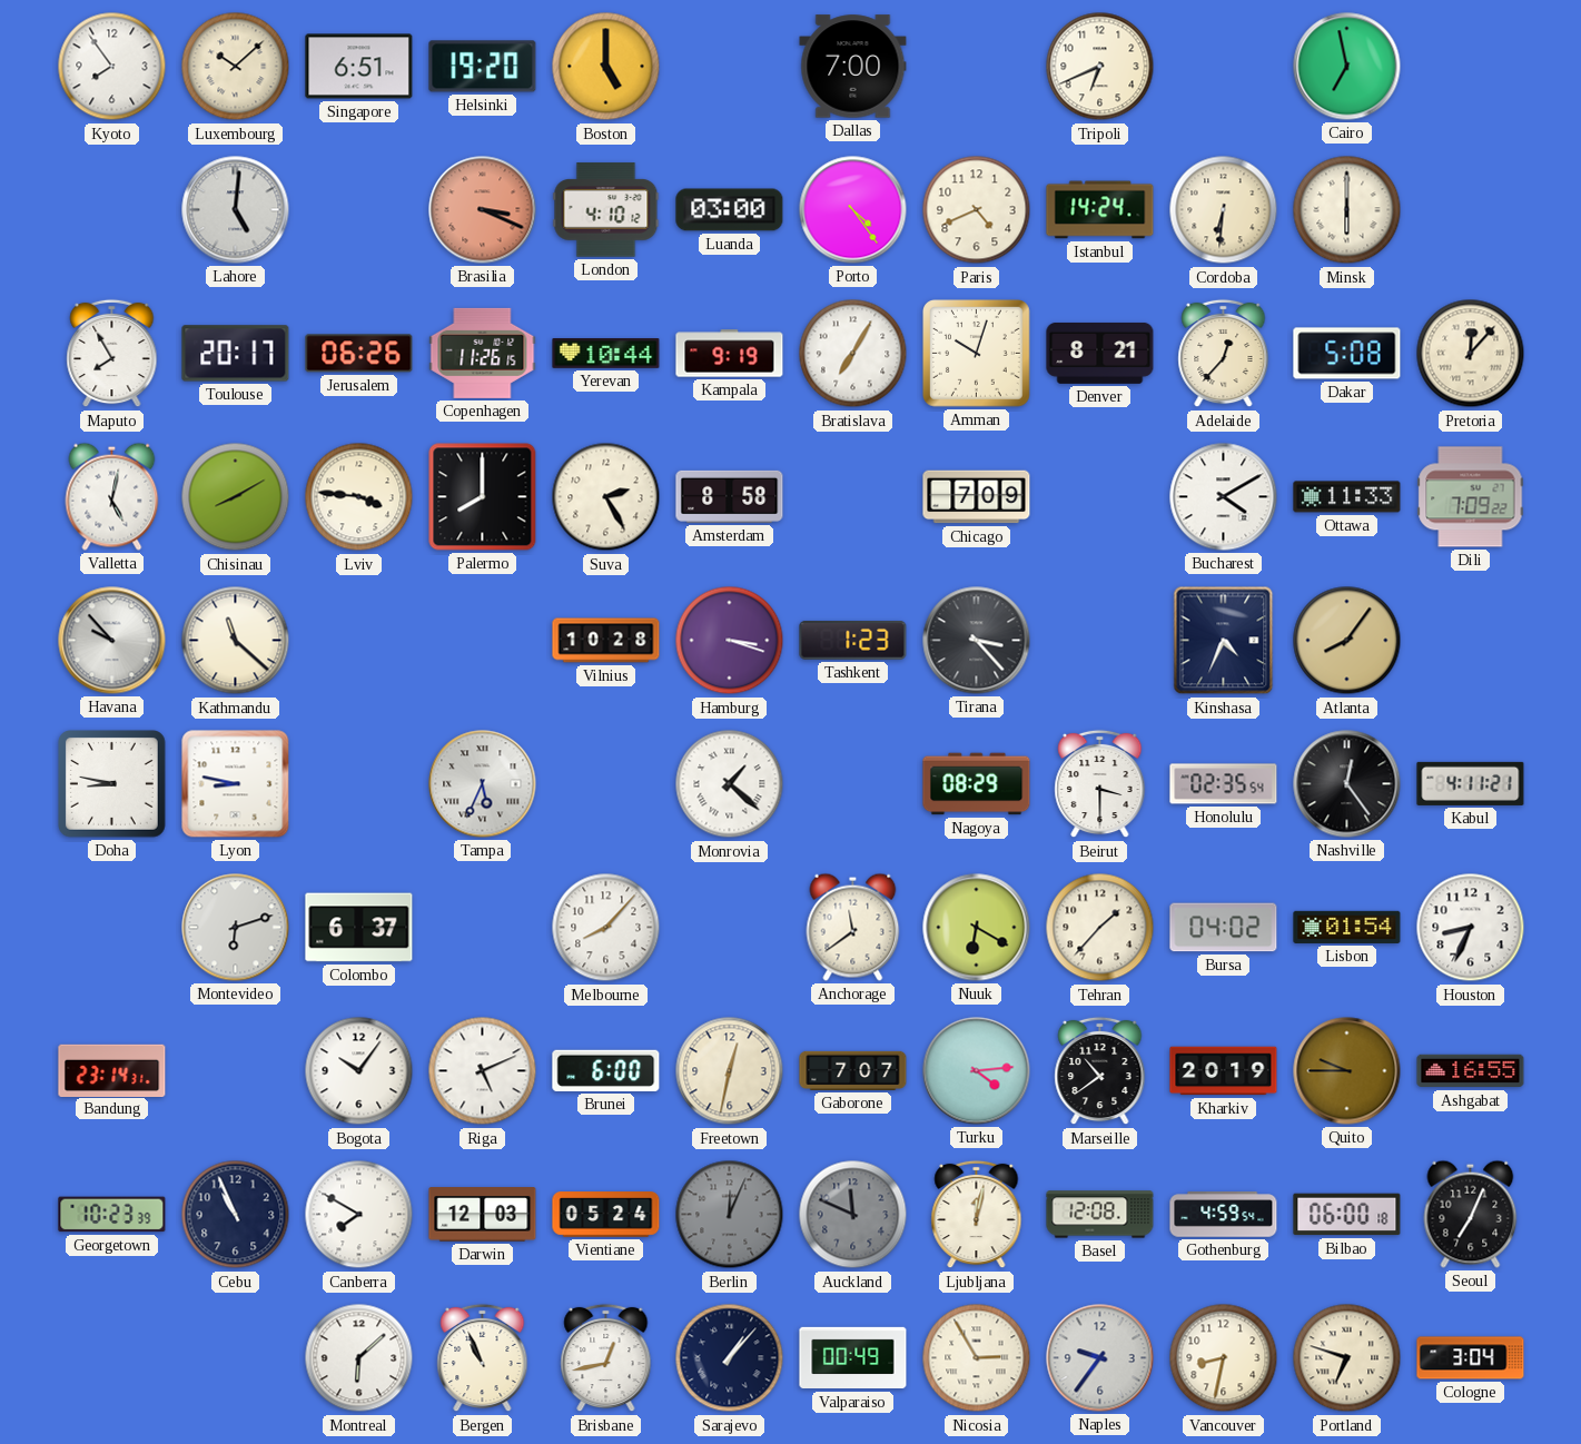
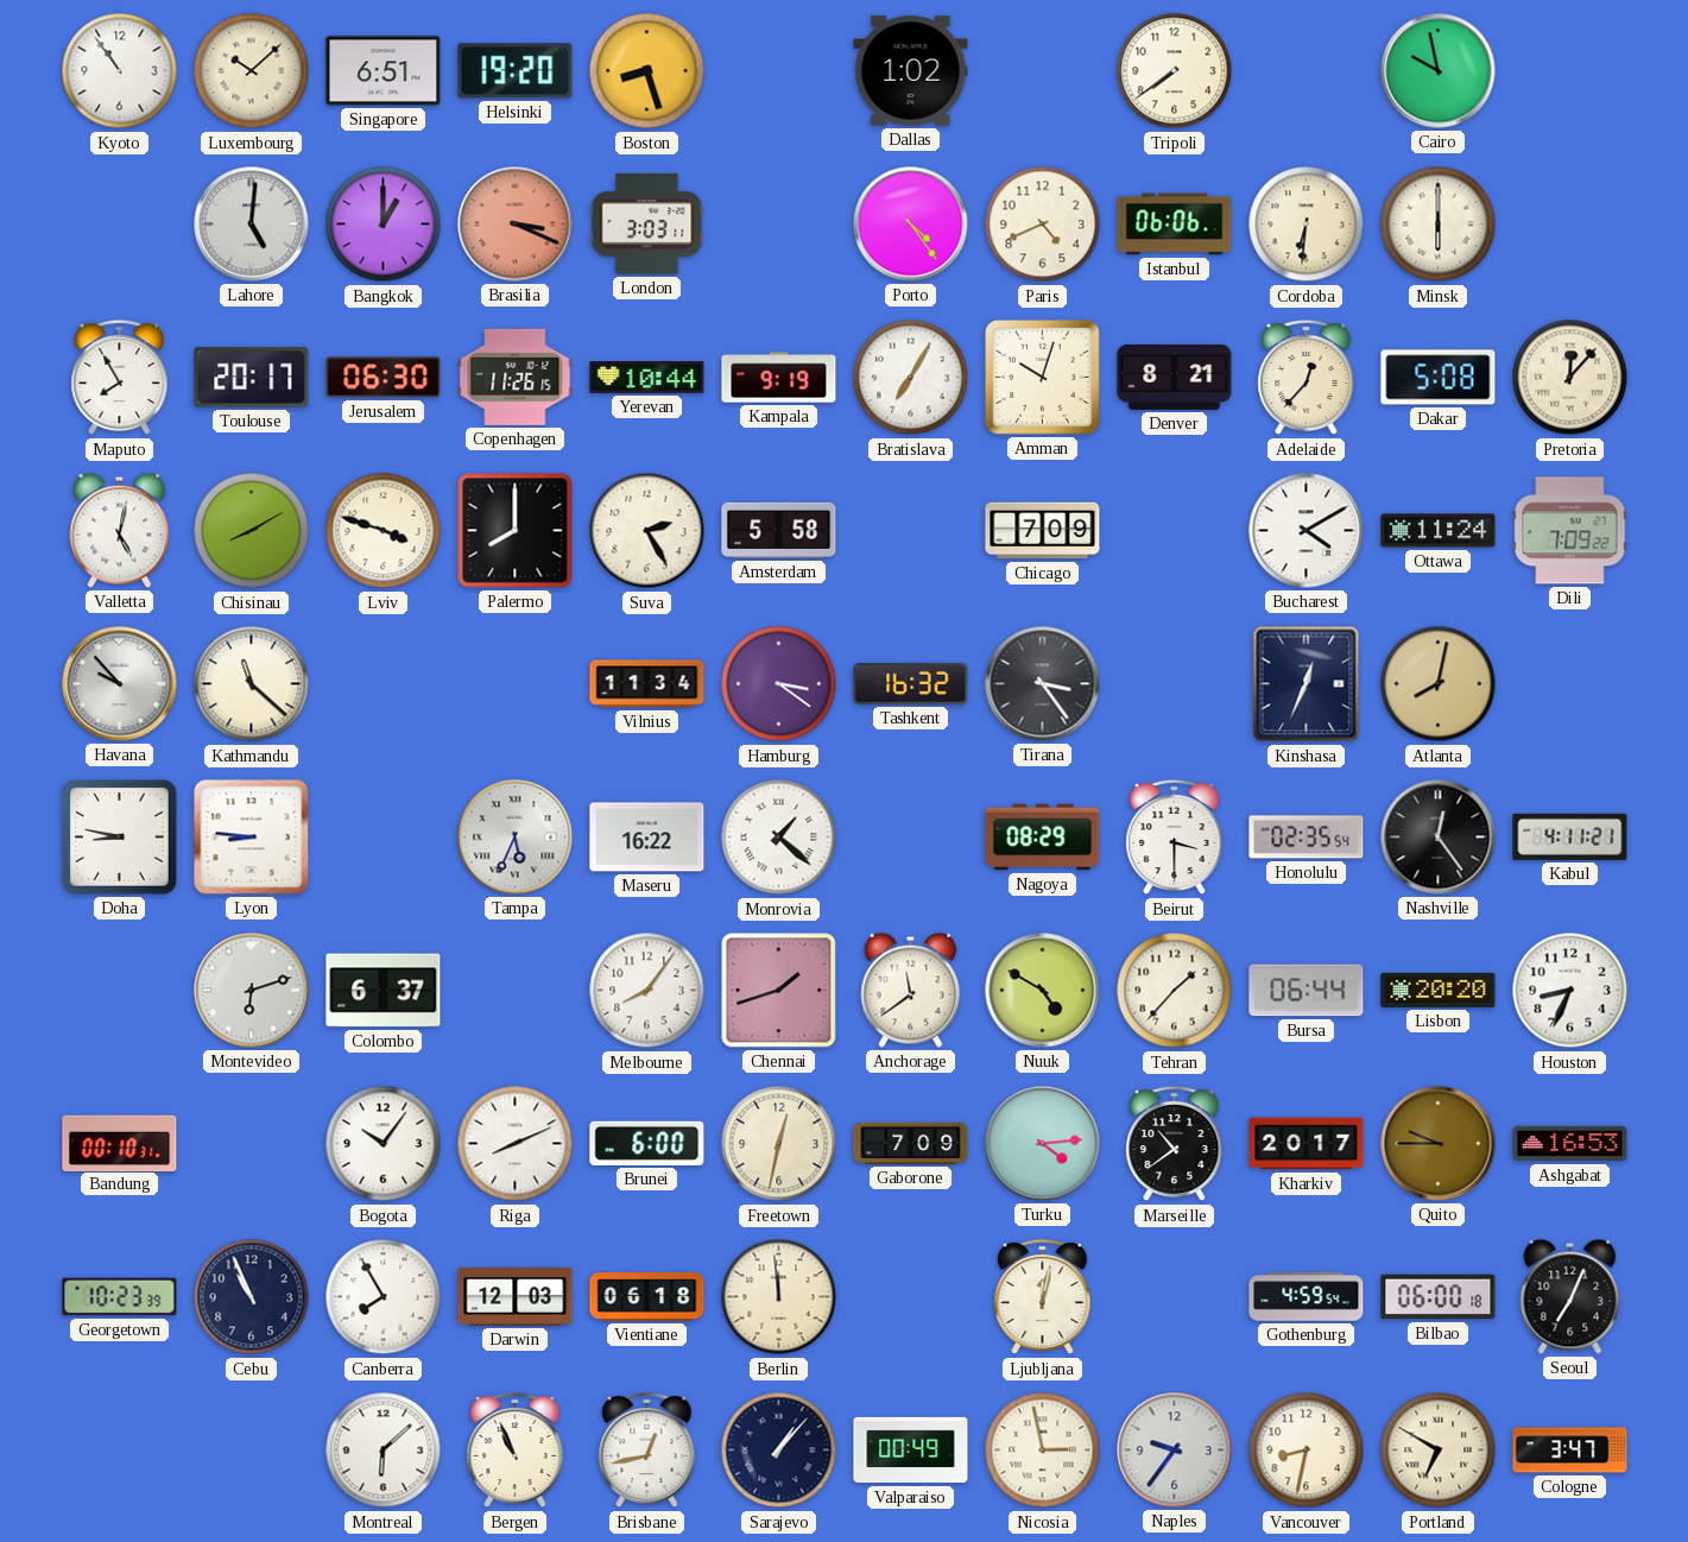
Kyoto: 7:54 -> 10:54 (120, 71)
Boston: 5:00 -> 8:27 (647, 71)
Dallas: 7:00 -> 1:02 (911, 71)
Tripoli: 6:41 -> 7:39 (1175, 71)
Cairo: 6:58 -> 9:58 (1439, 71)
Bangkok: none -> 1:00 (384, 225)
London: 4:10 -> 3:03 (647, 225)
Luanda: 03:00 -> none (730, 210)
Istanbul: 14:24 -> 06:06 (1175, 225)
Jerusalem: 06:26 -> 06:30 (384, 378)
Lviv: 3:46 -> 3:48 (384, 531)
Amsterdam: 8:58 -> 5:58 (779, 530)
Ottawa: 11:33 -> 11:24 (1439, 531)
Vilnius: 10:28 -> 11:34 (647, 684)
Hamburg: 3:18 -> 3:21 (779, 684)
Tashkent: 1:23 -> 16:32 (911, 684)
Tirana: 3:23 -> 3:24 (1043, 684)
Kinshasa: 4:34 -> 12:34 (1307, 684)
Atlanta: 8:06 -> 8:02 (1439, 684)
Lyon: 8:47 -> 8:46 (252, 838)
Maseru: none -> 16:22 (647, 838)
Melbourne: 8:07 -> 8:06 (647, 991)
Chennai: none -> 1:42 (779, 991)
Nuuk: 6:20 -> 4:50 (1043, 991)
Bursa: 04:02 -> 06:44 (1307, 991)
Lisbon: 01:54 -> 20:20 (1439, 990)
Bandung: 23:14 -> 00:10 (120, 1143)
Riga: 5:11 -> 8:11 (516, 1144)
Gaborone: 7:07 -> 7:09 (911, 1143)
Kharkiv: 20:19 -> 20:17 (1307, 1144)
Ashgabat: 16:55 -> 16:53 (1570, 1144)
Canberra: 7:50 -> 7:55 (384, 1297)
Vientiane: 05:24 -> 06:18 (647, 1297)
Berlin: 12:04 -> 11:59 (779, 1297)
Berlin dial: grey -> cream (779, 1297)
Auckland: 11:49 -> none (853, 1215)
Basel: 12:08 -> none (1100, 1215)
Nicosia: 2:55 -> 2:58 (1043, 1451)
Portland: 6:48 -> 6:50 (1439, 1451)
Cologne: 3:04 -> 3:47 (1570, 1451)
